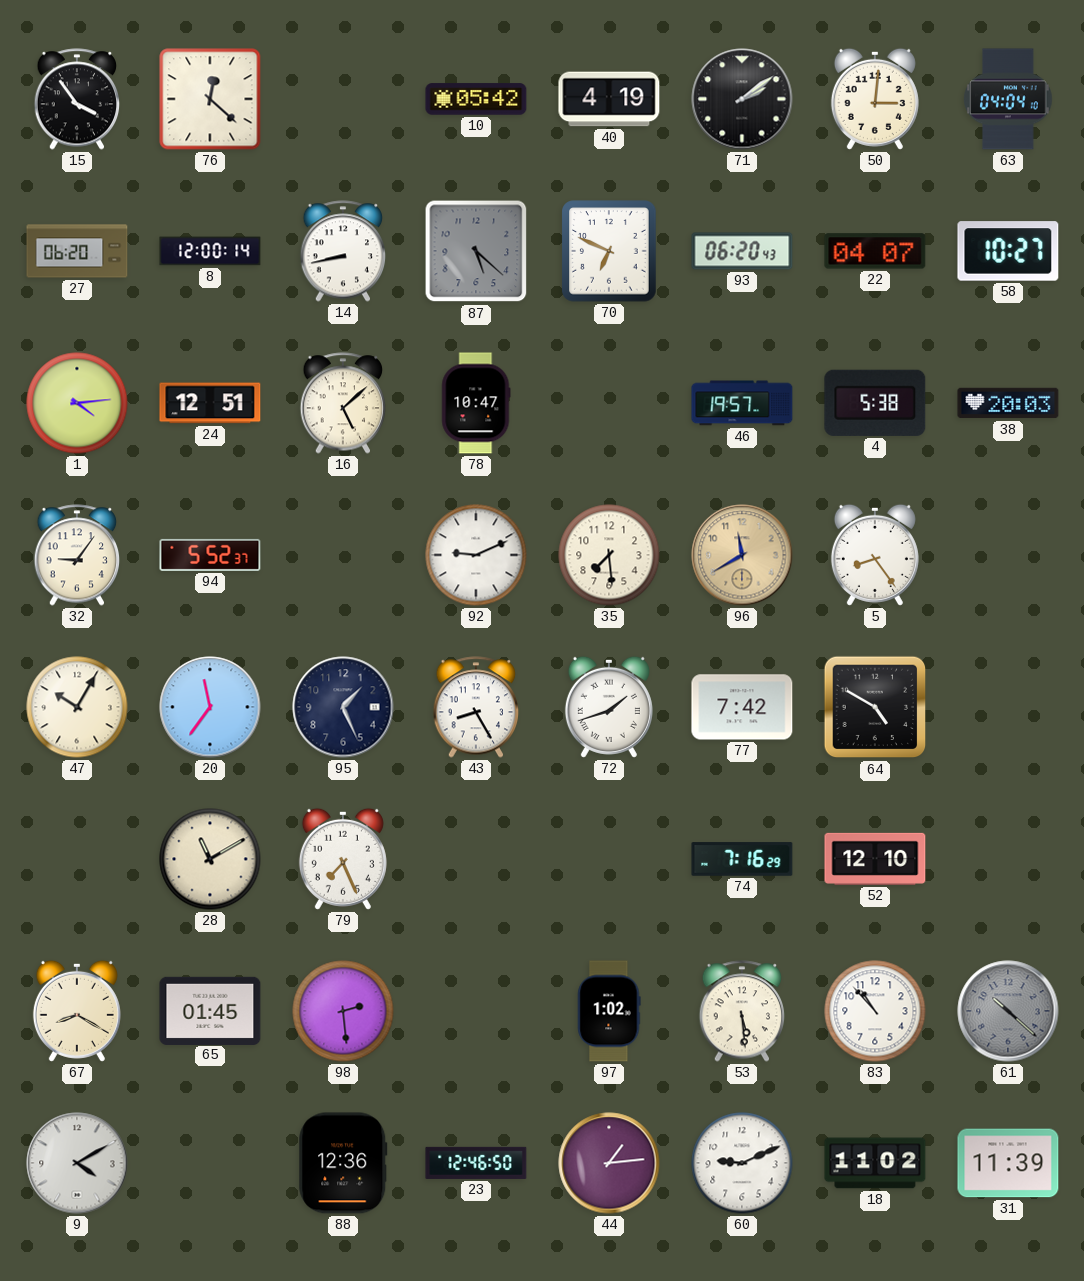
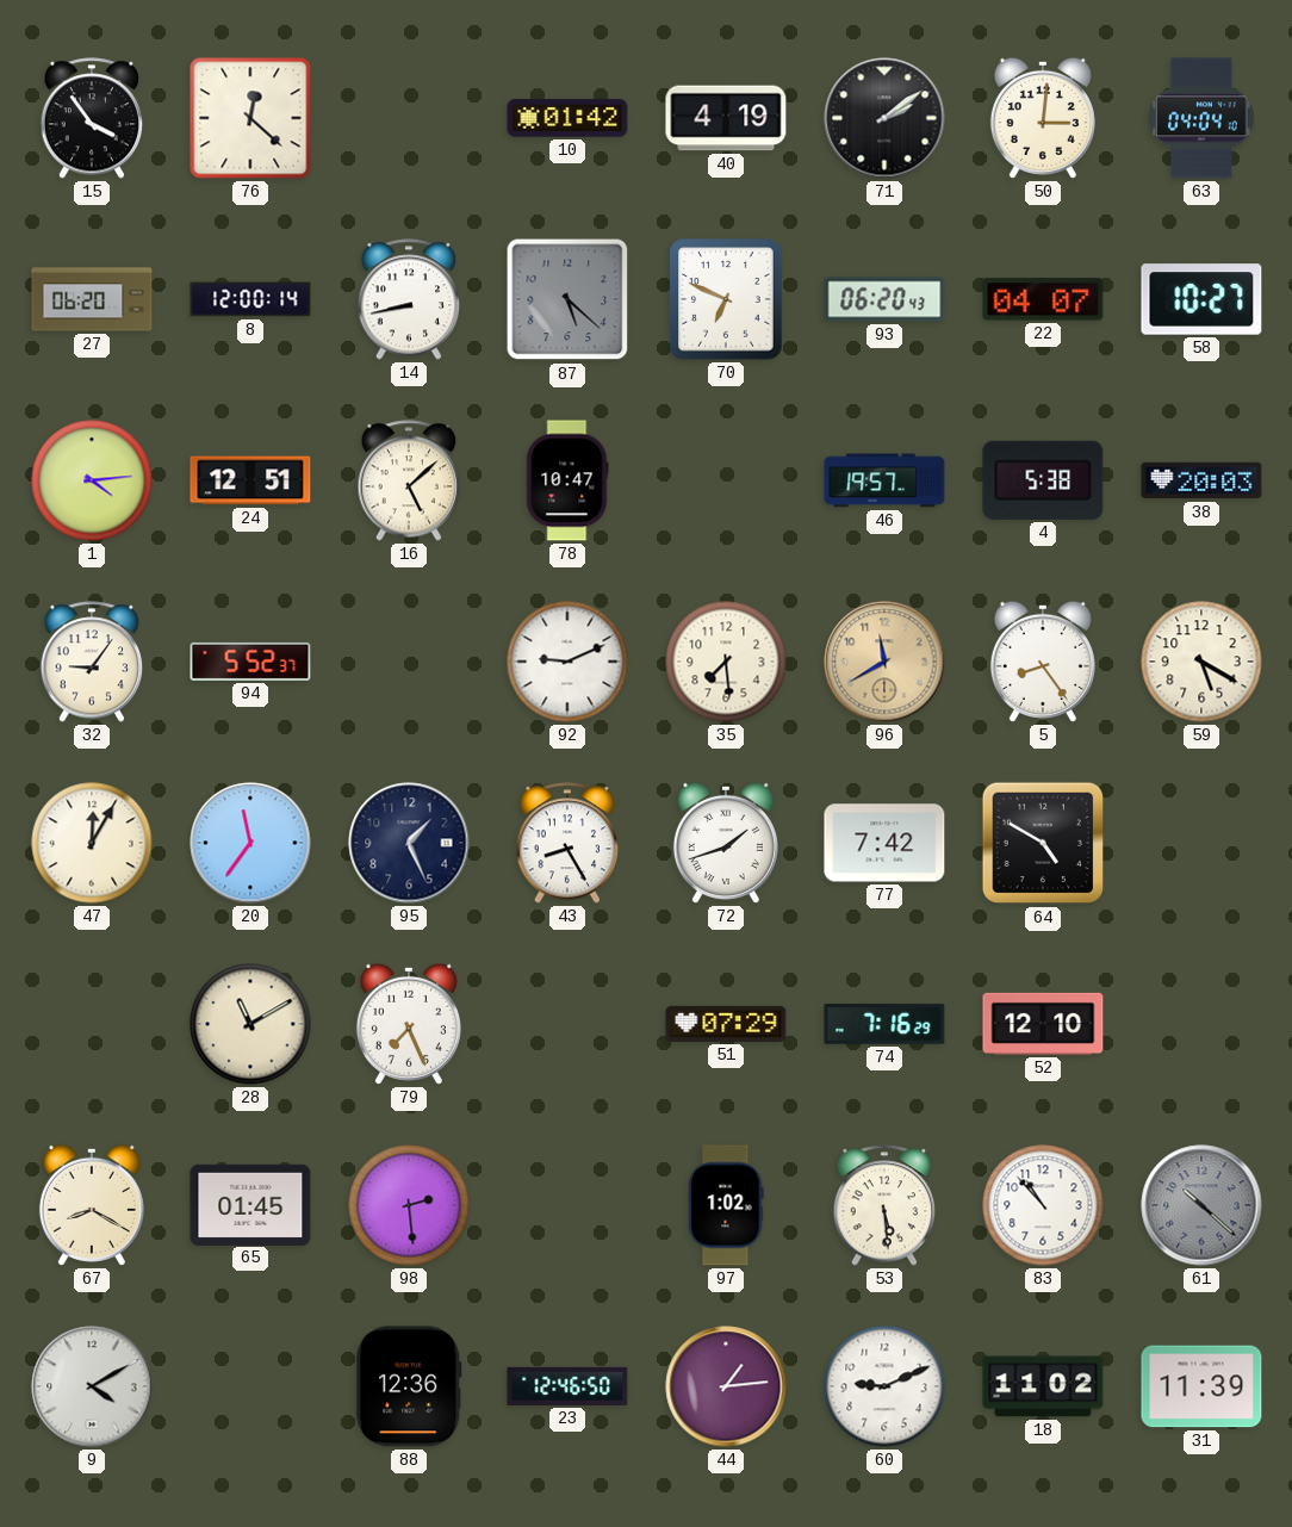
10: 05:42 -> 01:42 (567, 118)
59: none -> 5:20 (1201, 662)
47: 10:05 -> 12:05 (92, 843)
51: none -> 07:29 (726, 1024)
